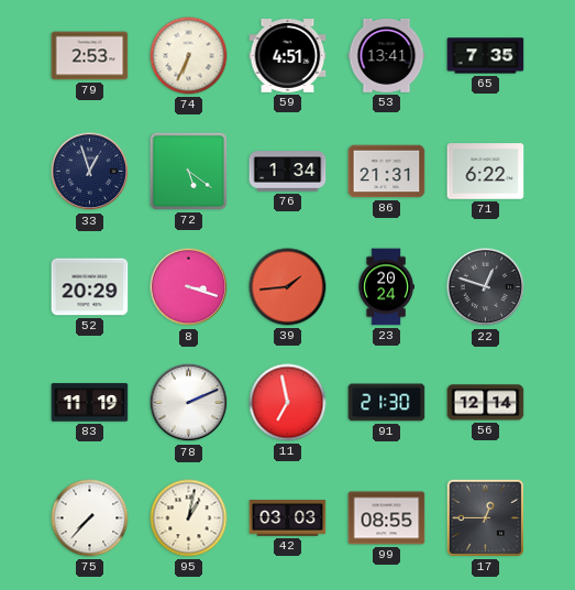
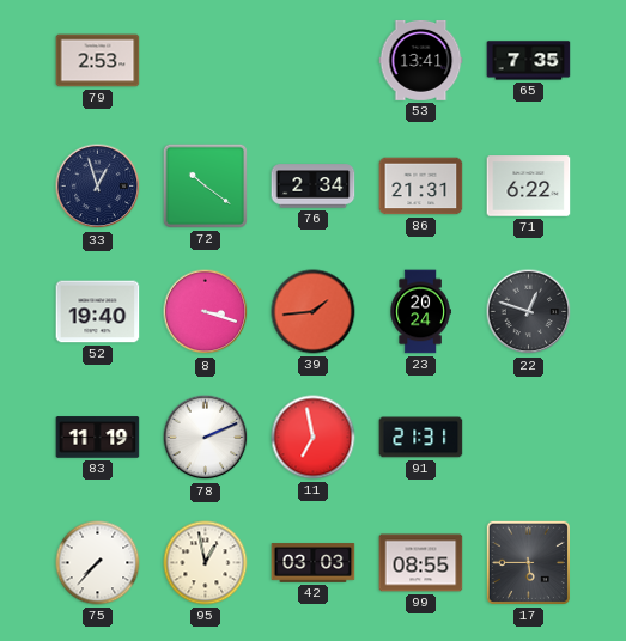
74: 6:34 -> none (189, 56)
59: 4:51 -> none (288, 56)
72: 5:21 -> 10:21 (205, 185)
76: 1:34 -> 2:34 (314, 187)
52: 20:29 -> 19:40 (98, 312)
91: 21:30 -> 21:31 (421, 438)
56: 12:14 -> none (486, 403)
95: 1:02 -> 12:58 (206, 563)
17: 12:45 -> 5:45 (528, 562)
